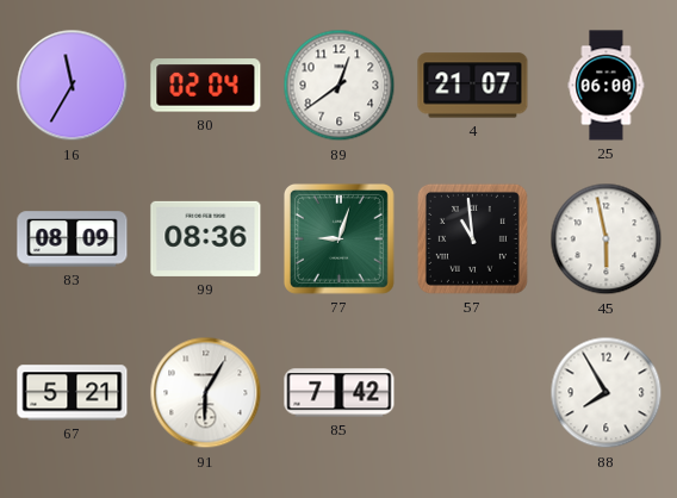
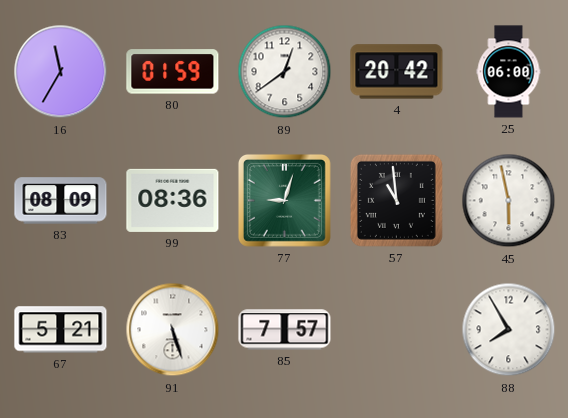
80: 02:04 -> 01:59 (173, 72)
4: 21:07 -> 20:42 (397, 72)
91: 6:05 -> 5:27 (173, 330)
85: 7:42 -> 7:57 (285, 330)
